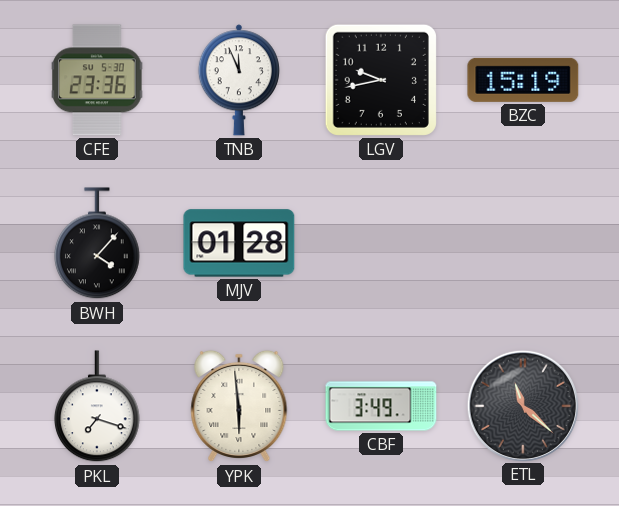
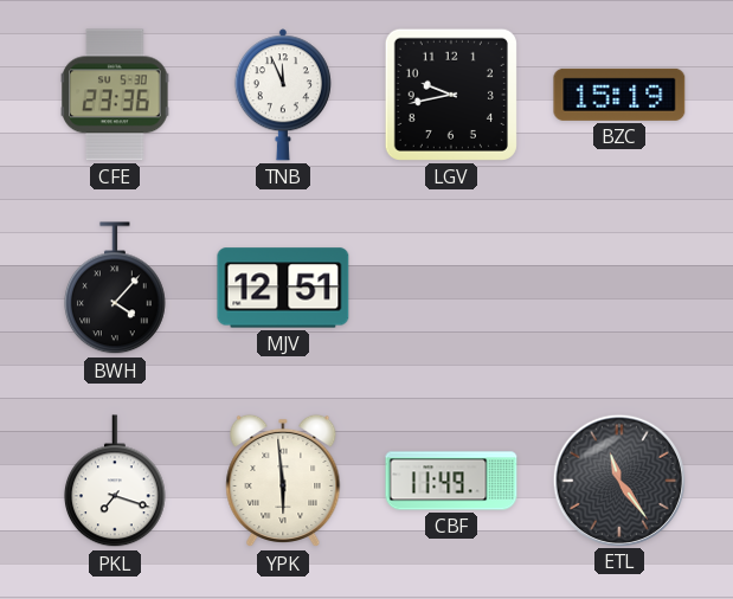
MJV: 01:28 -> 12:51 (283, 288)
CBF: 3:49 -> 11:49 (451, 481)
ETL: 11:22 -> 11:24 (619, 479)
